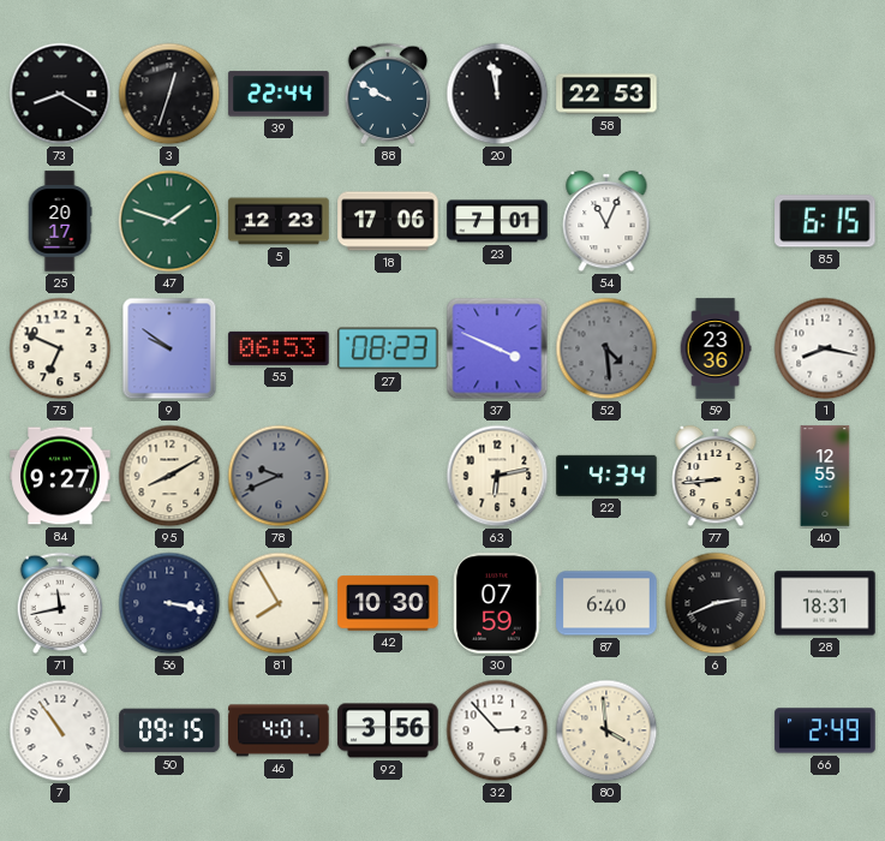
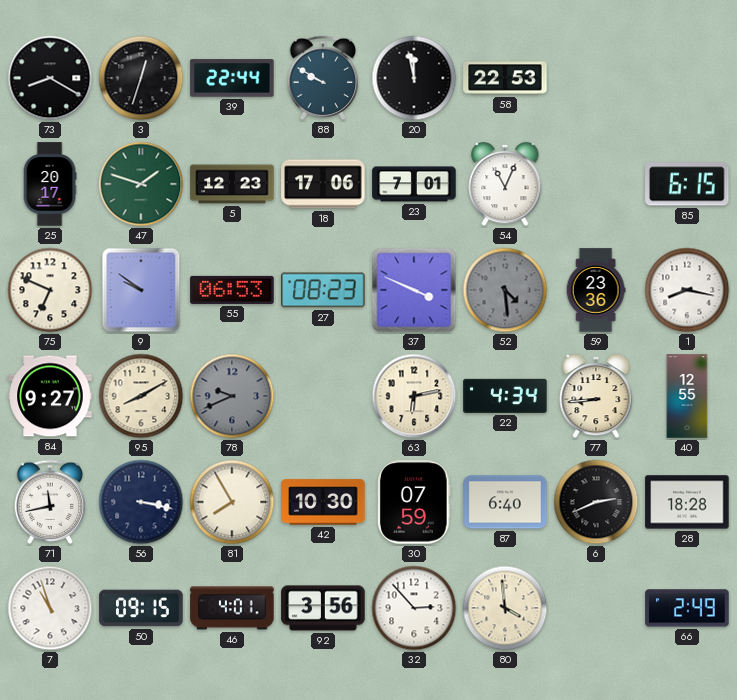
28: 18:31 -> 18:28 (687, 502)
7: 10:54 -> 10:57 (50, 608)
